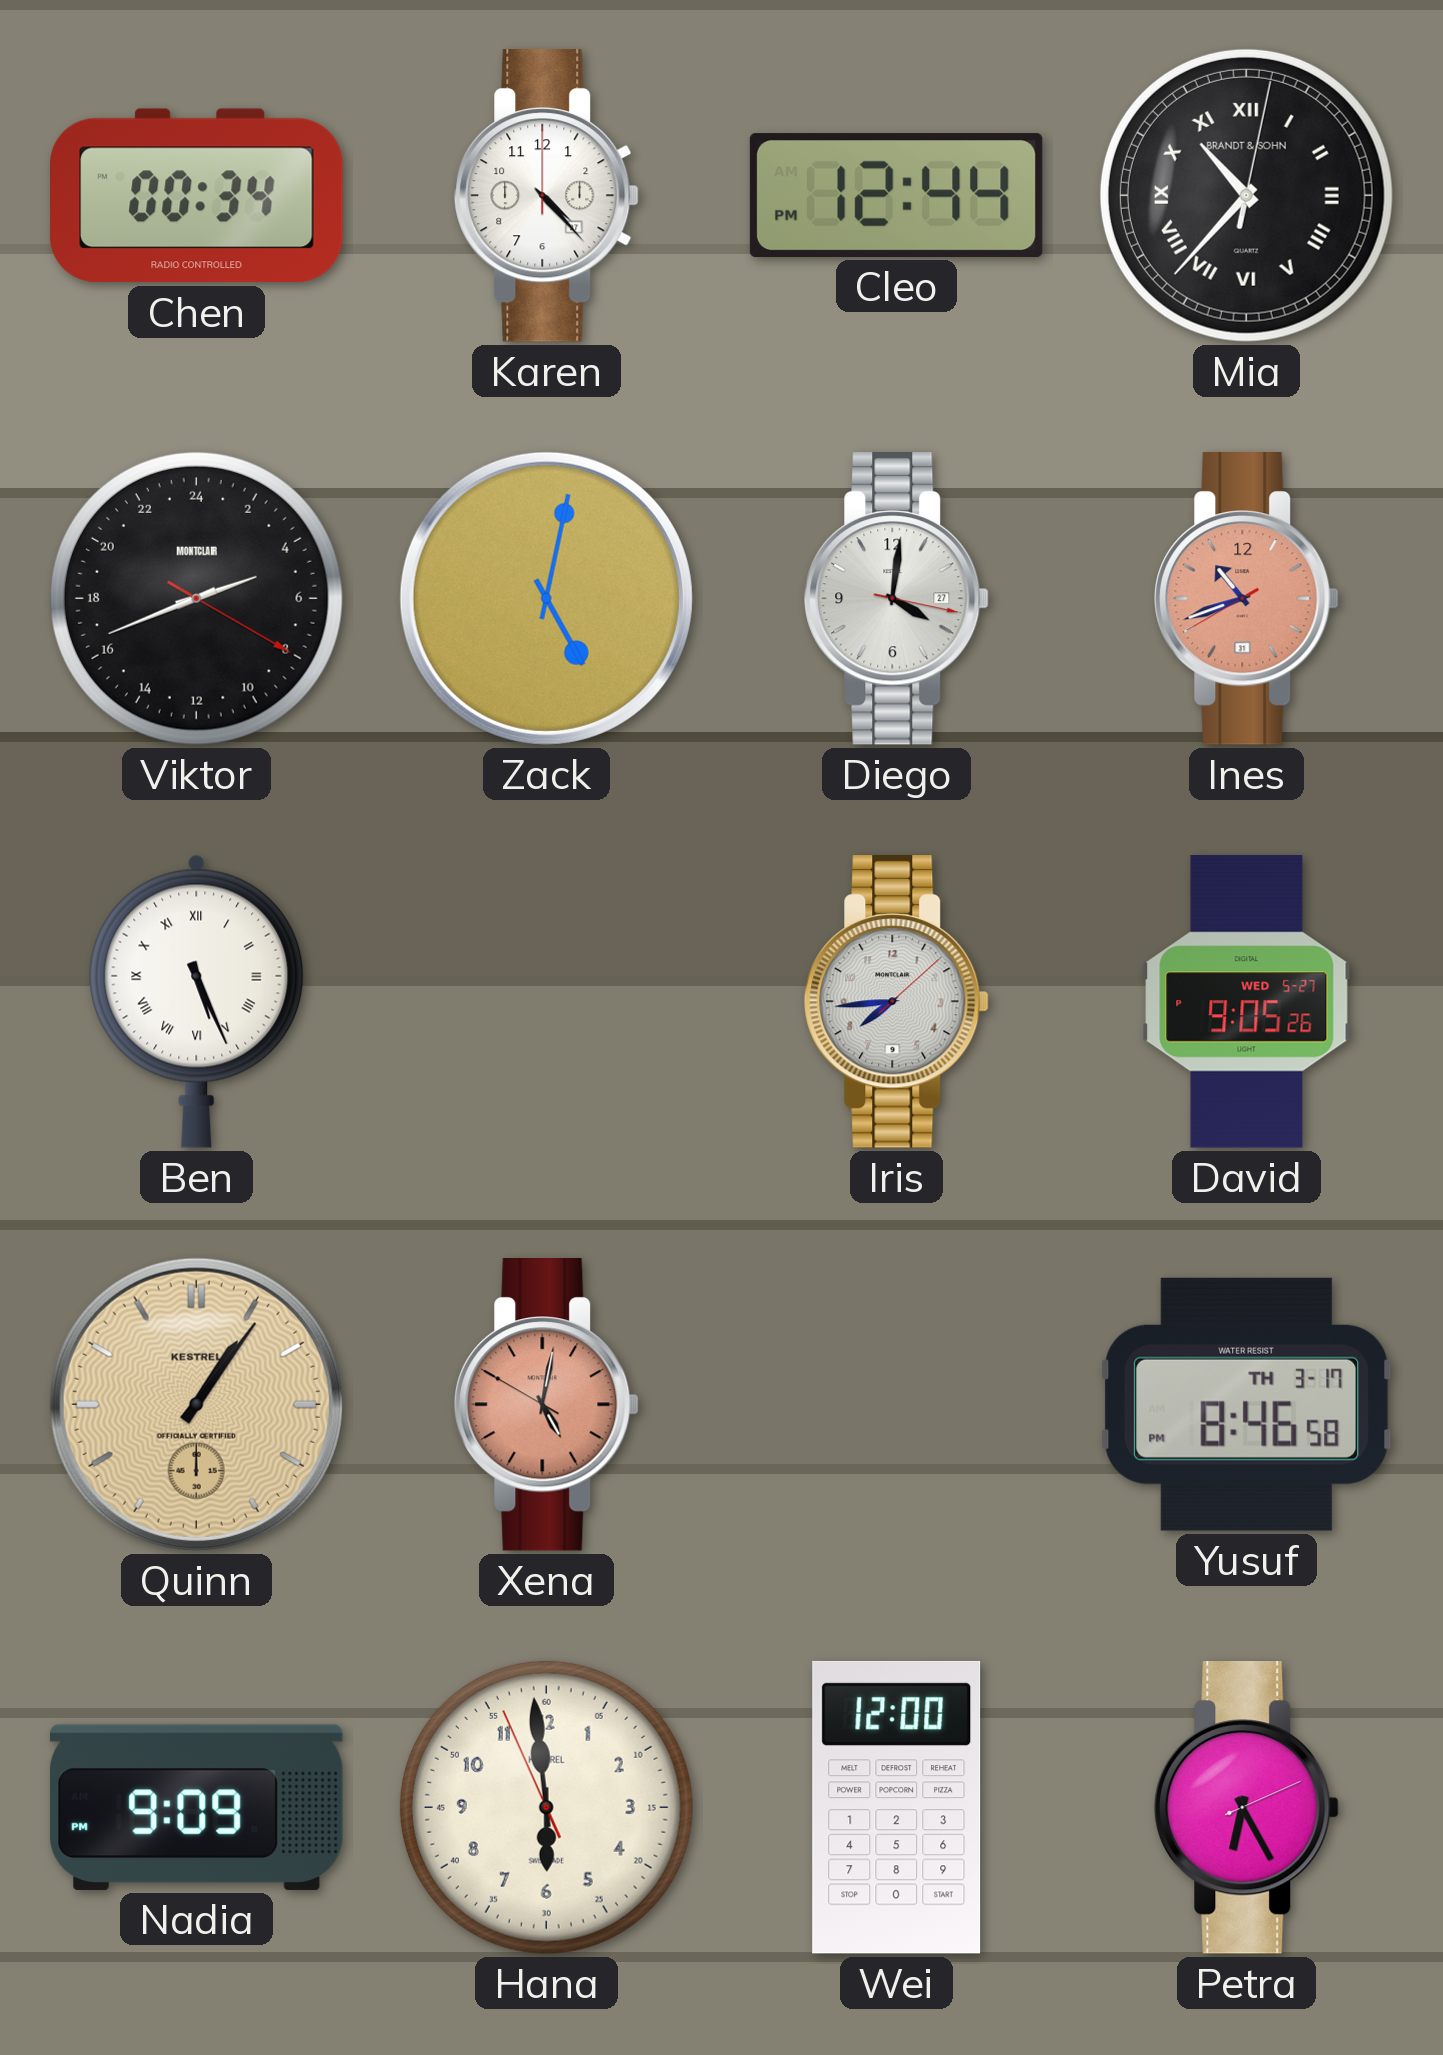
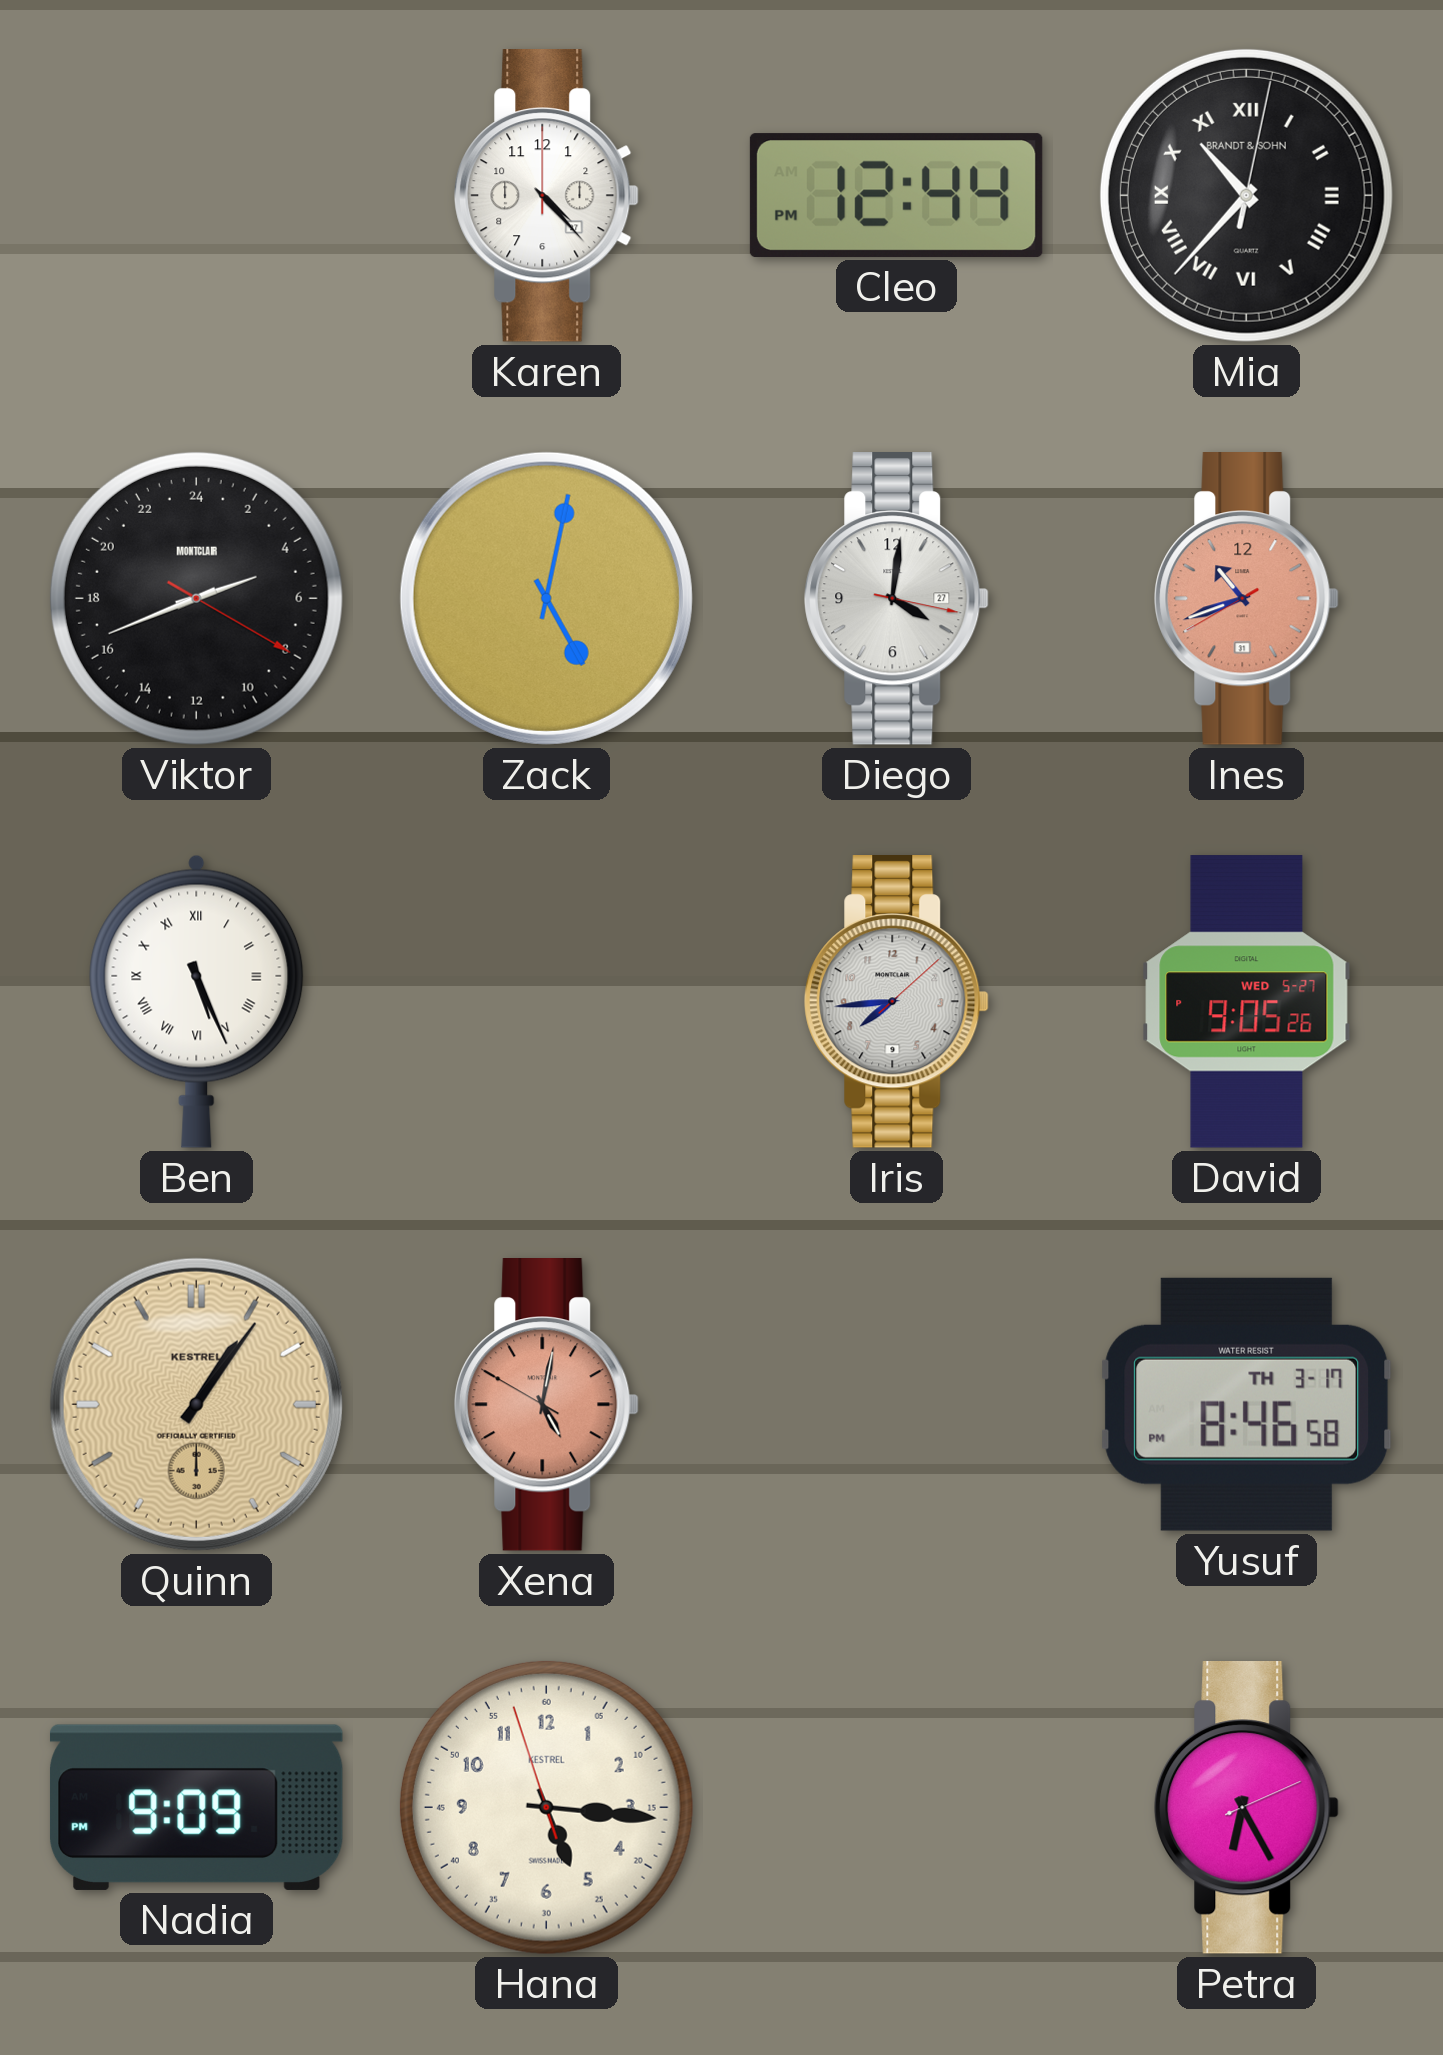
Chen: 00:34 -> none (197, 196)
Hana: 5:58 -> 5:15 (546, 1807)
Wei: 12:00 -> none (897, 1807)
